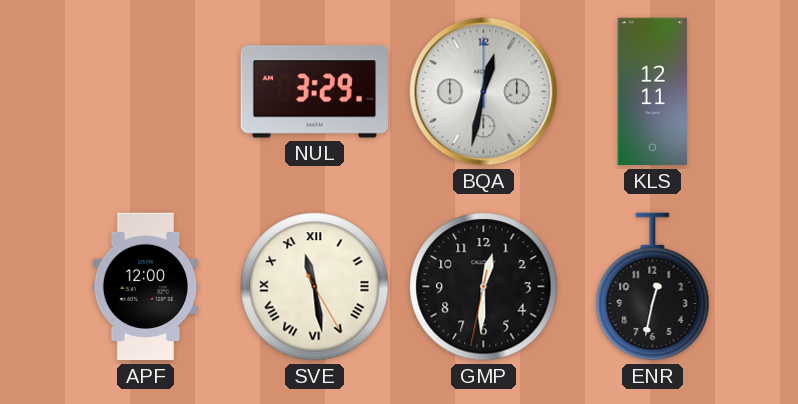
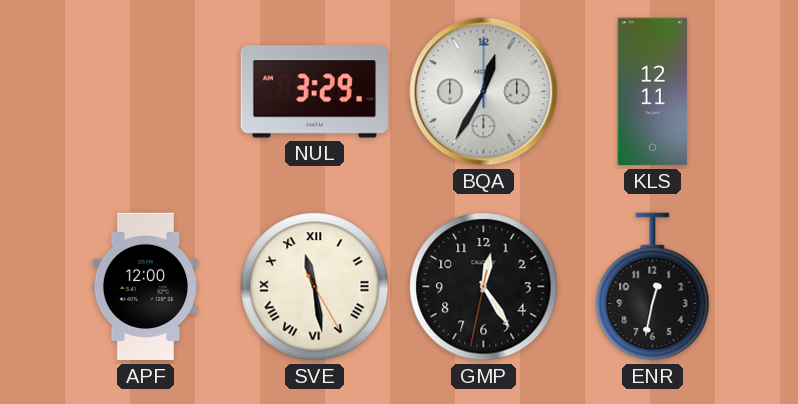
BQA: 12:32 -> 12:35 (484, 92)
GMP: 12:30 -> 12:24 (484, 287)
